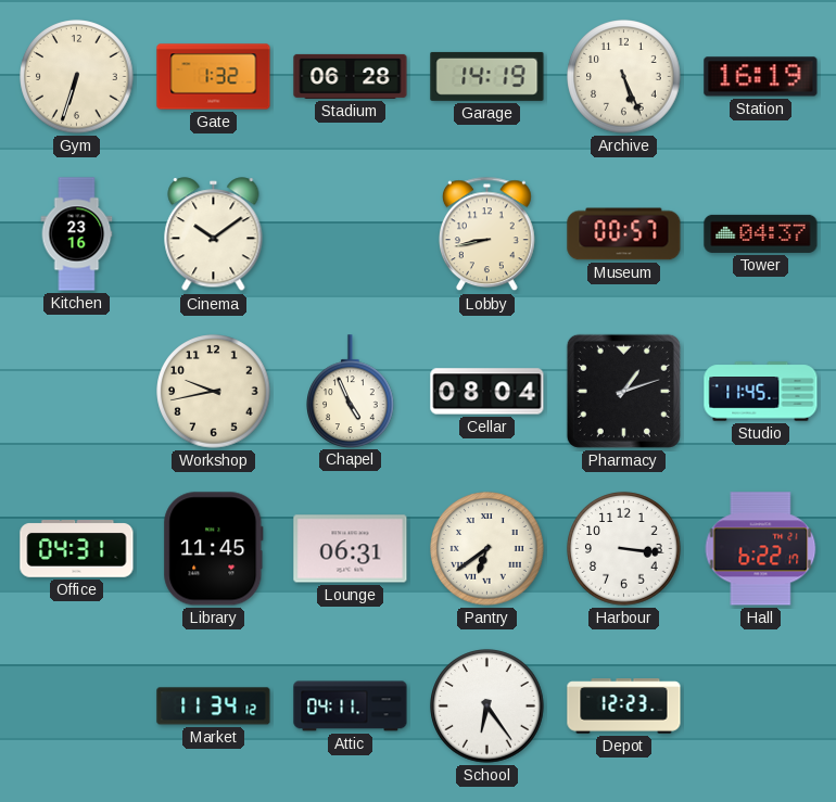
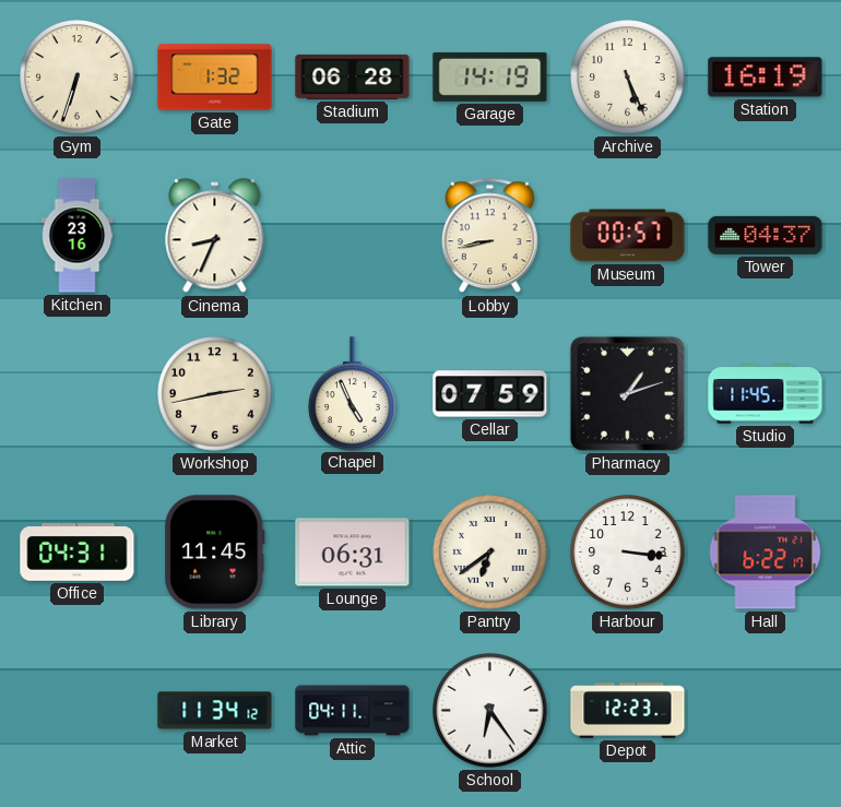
Cinema: 10:09 -> 8:34 (215, 236)
Workshop: 9:43 -> 2:43 (215, 394)
Cellar: 08:04 -> 07:59 (490, 394)
